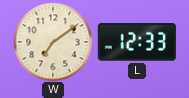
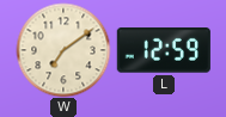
L: 12:33 -> 12:59 (164, 51)
